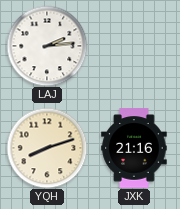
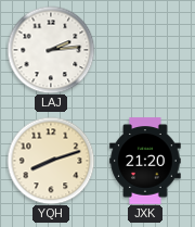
JXK: 21:16 -> 21:20 (145, 161)
